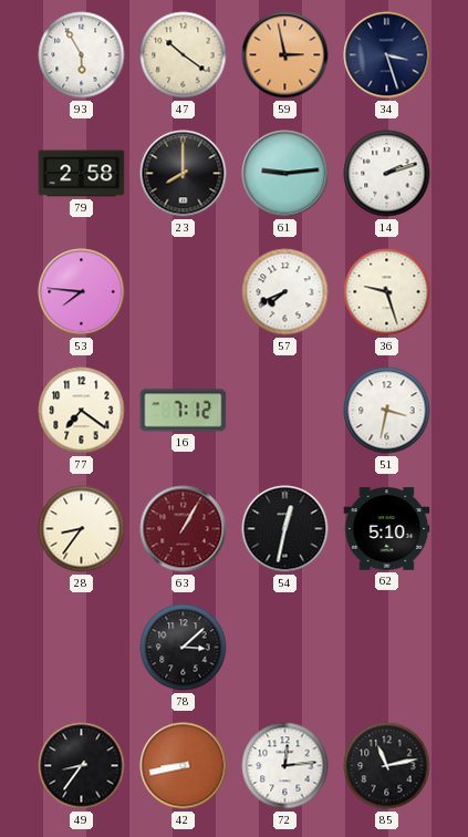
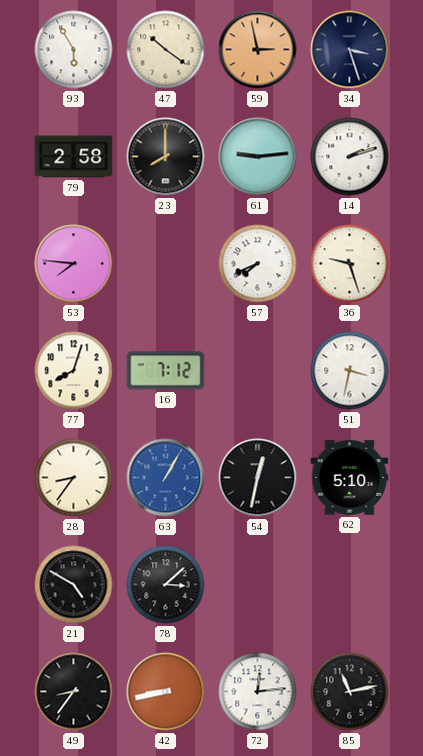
77: 7:21 -> 8:03 (74, 371)
63 dial: burgundy -> blue (166, 478)
21: none -> 4:50 (74, 585)
